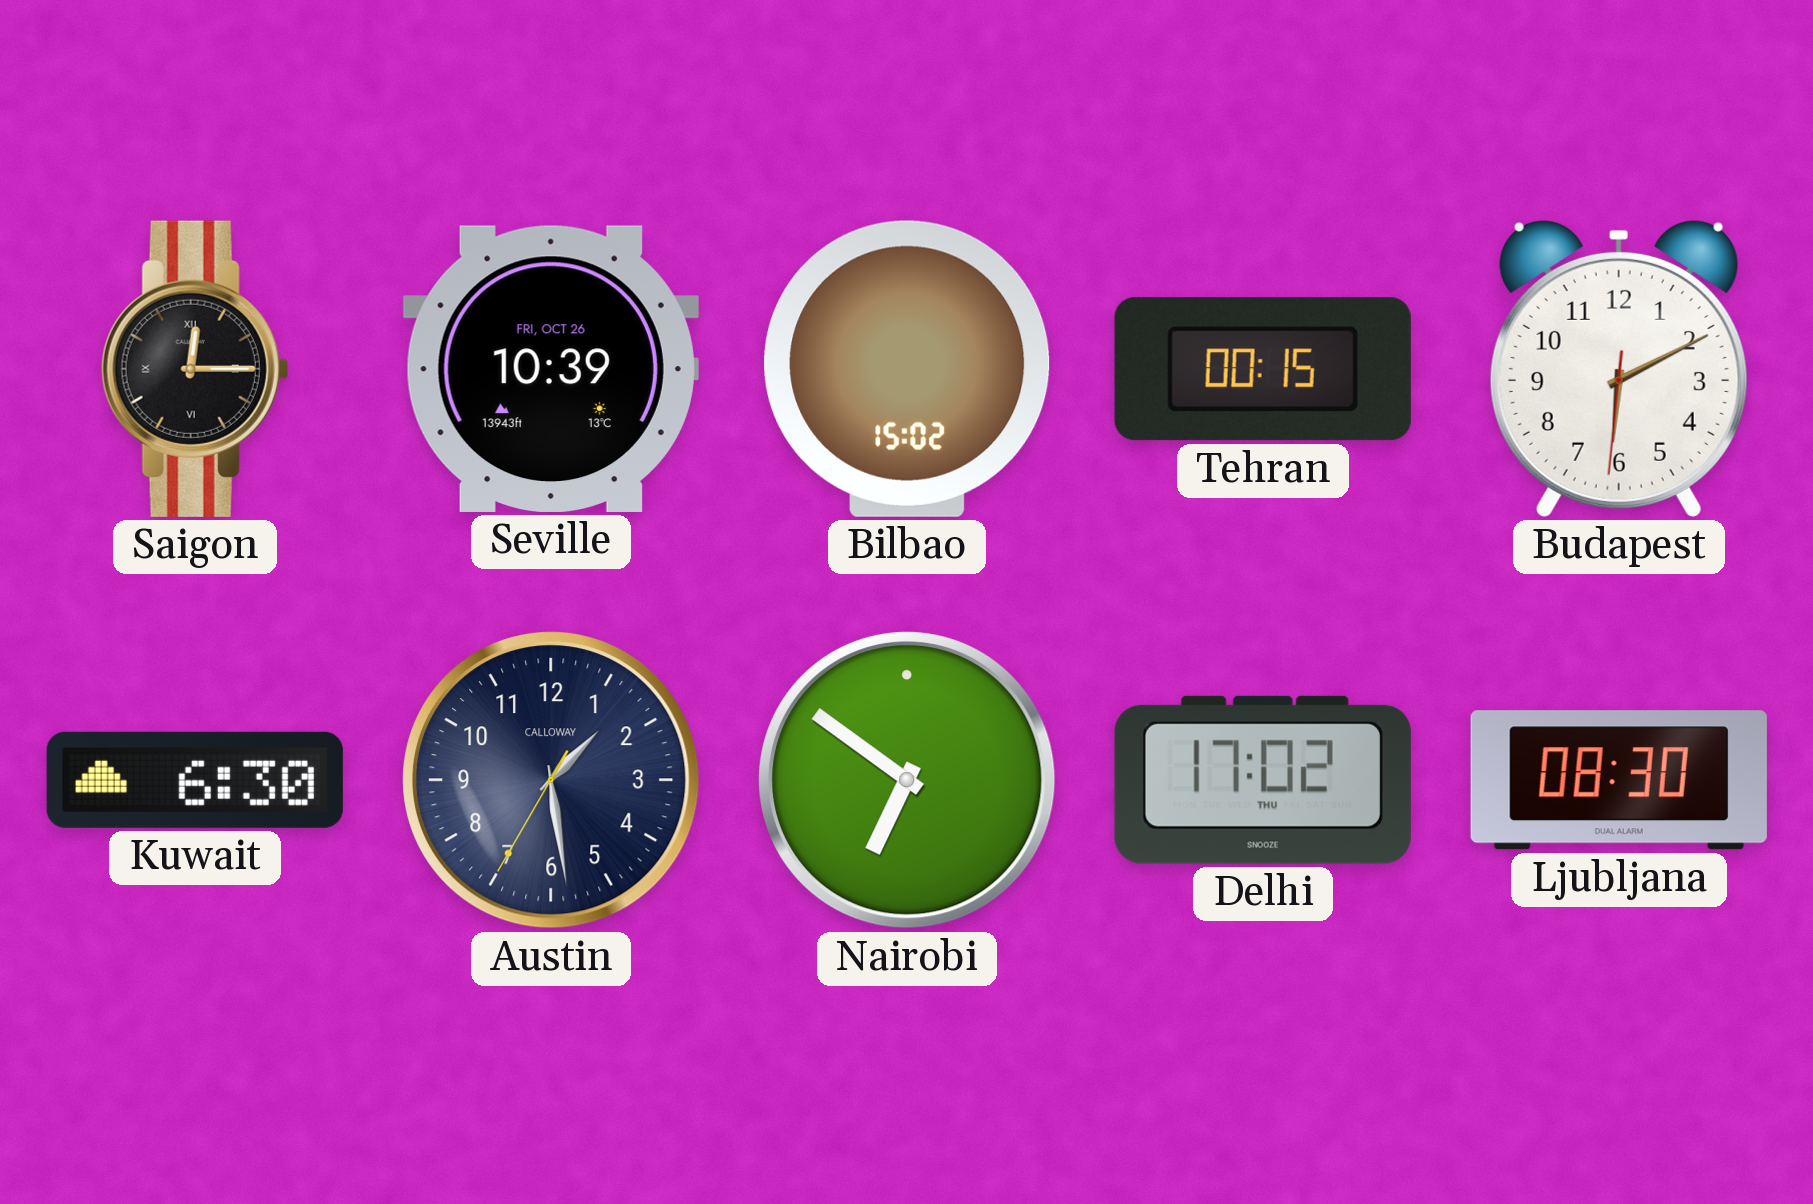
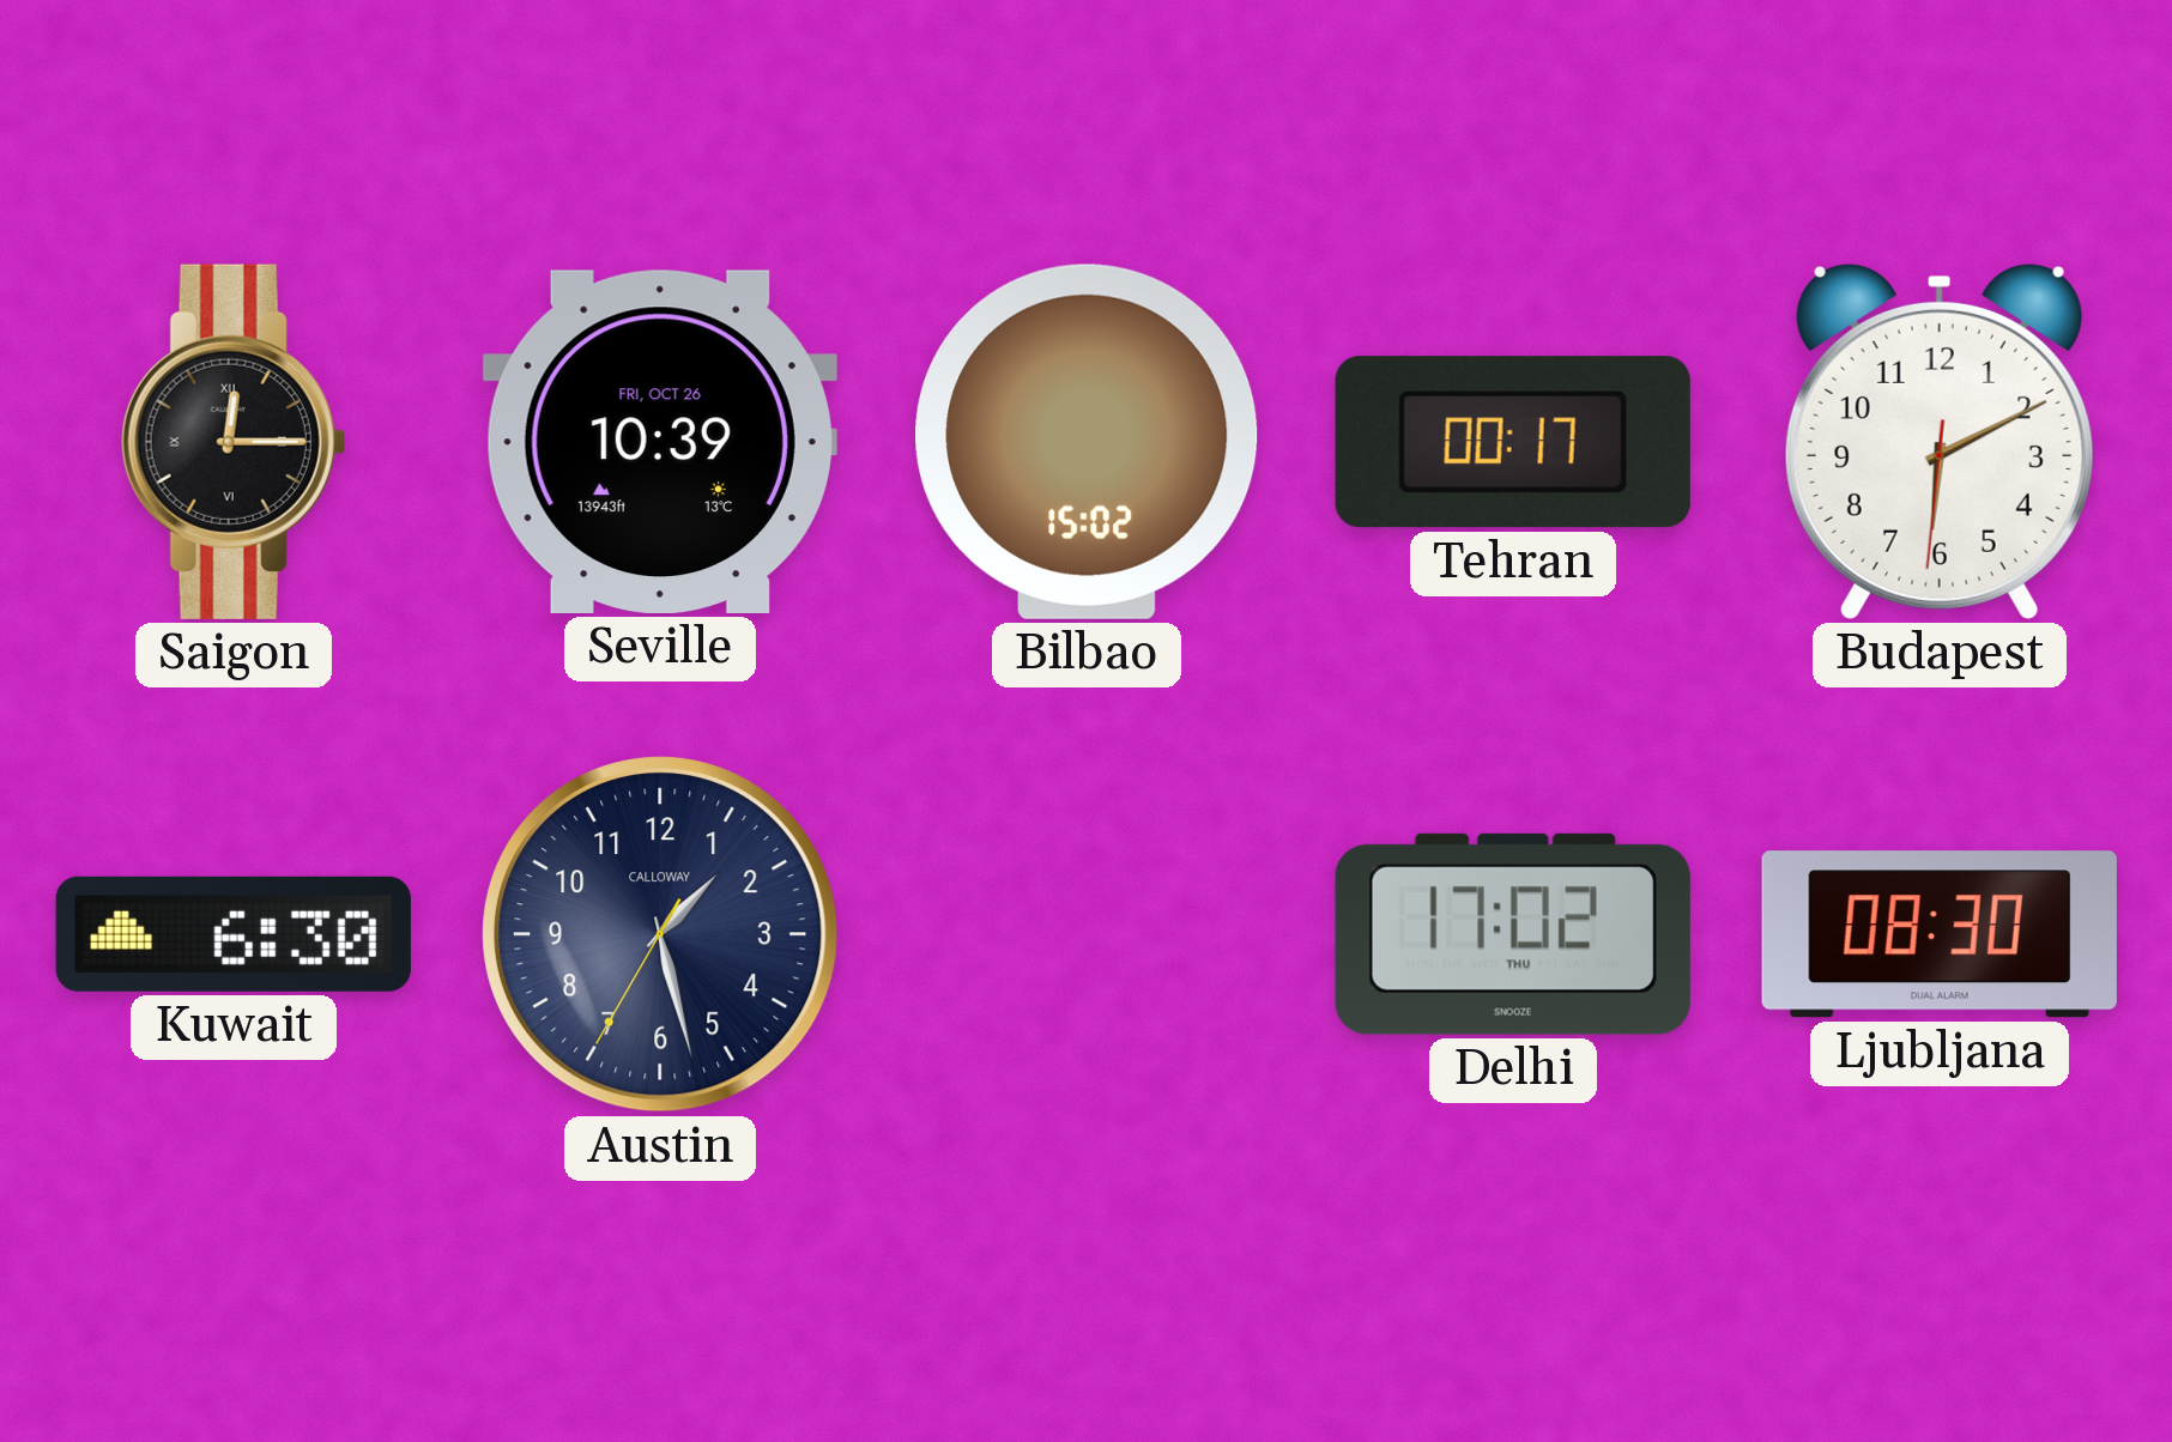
Tehran: 00:15 -> 00:17 (1513, 442)
Austin: 1:28 -> 1:27 (661, 935)
Nairobi: 6:51 -> none (908, 781)
